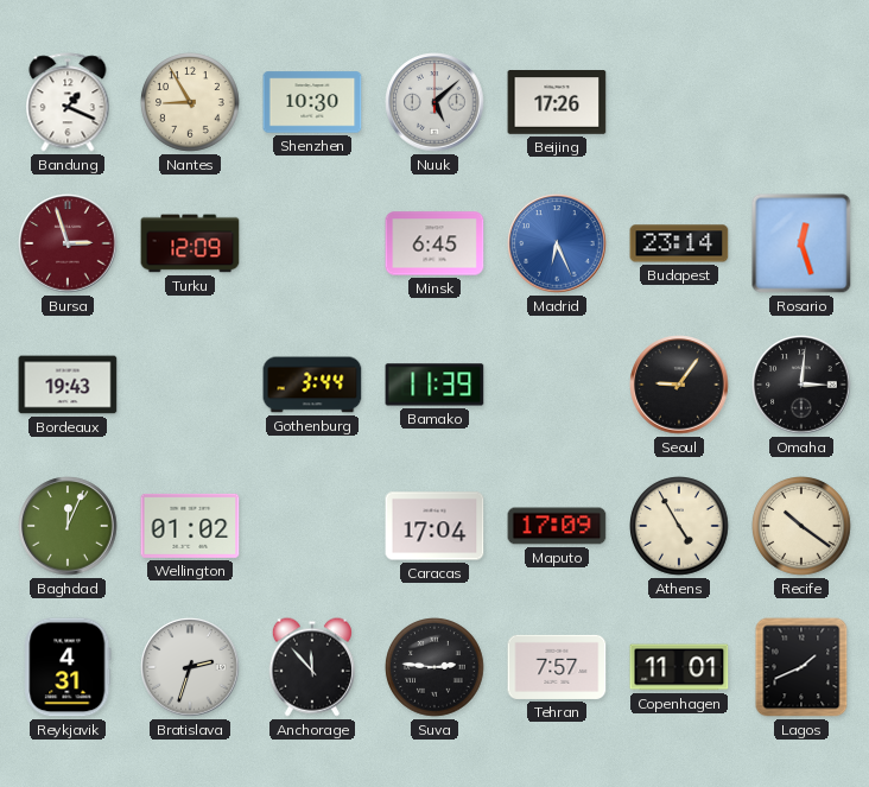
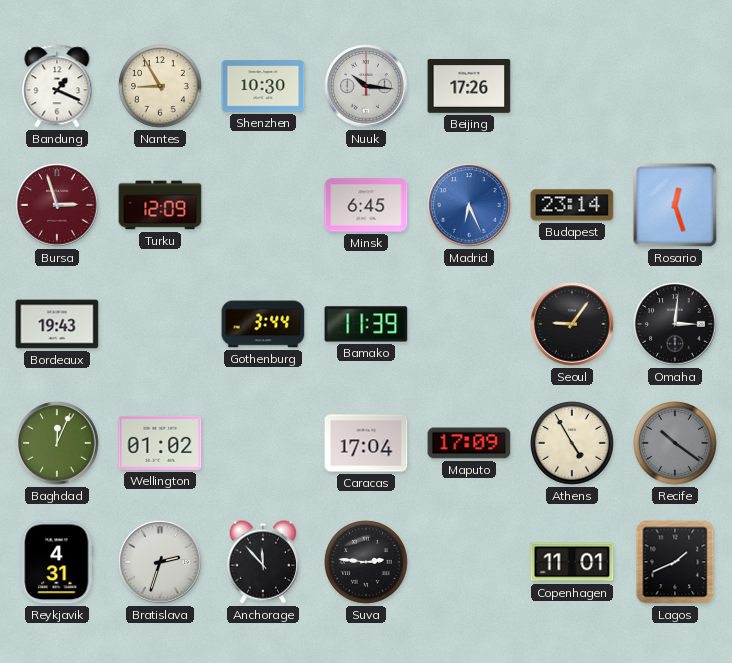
Nuuk: 5:08 -> 10:16 (366, 86)
Recife dial: cream -> grey (675, 443)
Tehran: 7:57 -> none (557, 667)
